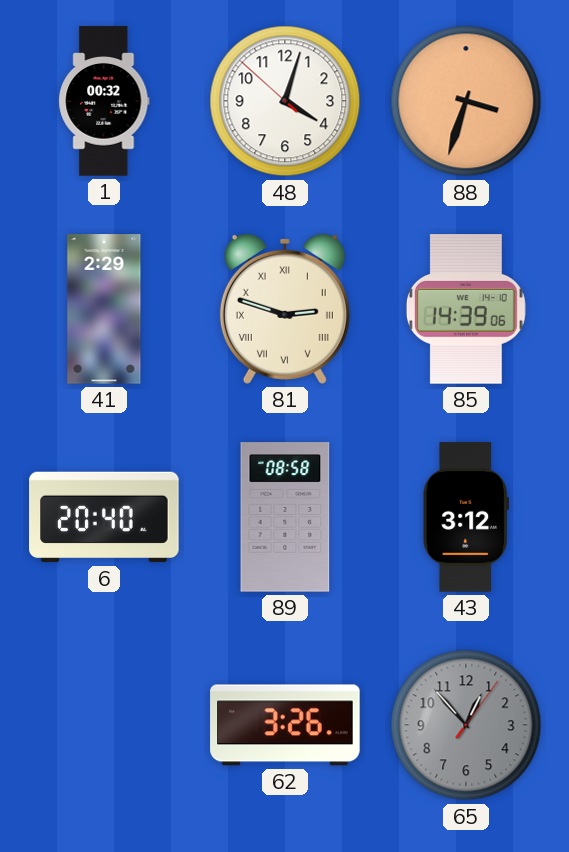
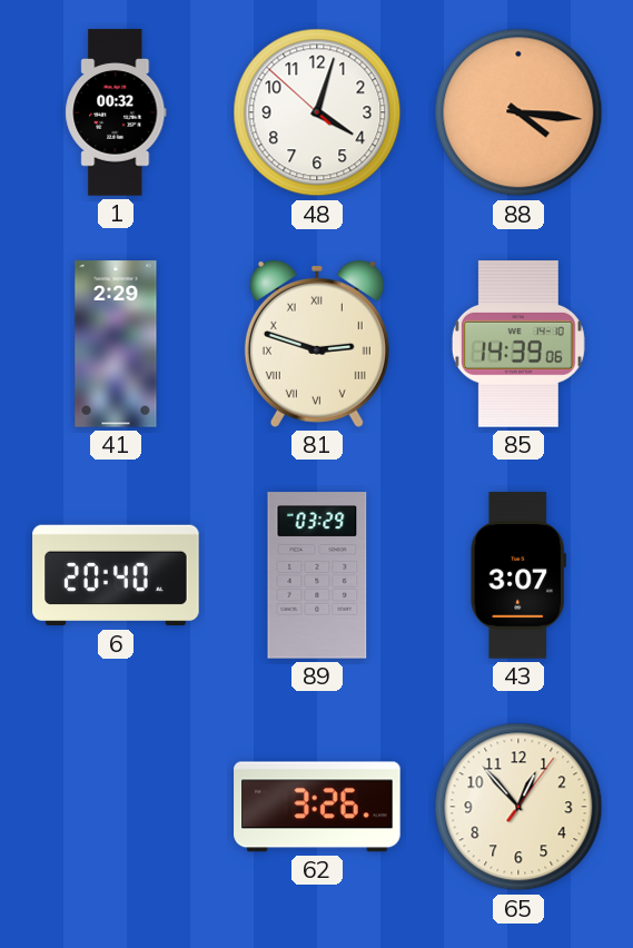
88: 3:33 -> 4:16 (518, 112)
89: 08:58 -> 03:29 (317, 575)
43: 3:12 -> 3:07 (518, 575)
65 dial: grey -> cream (518, 807)
